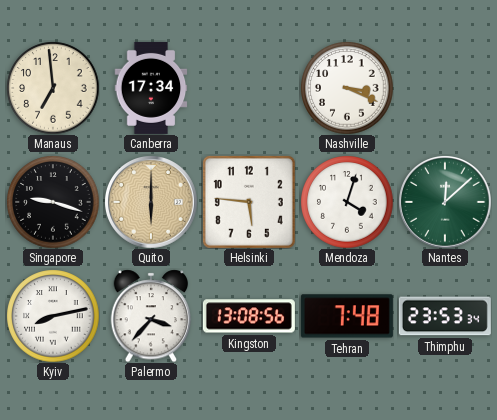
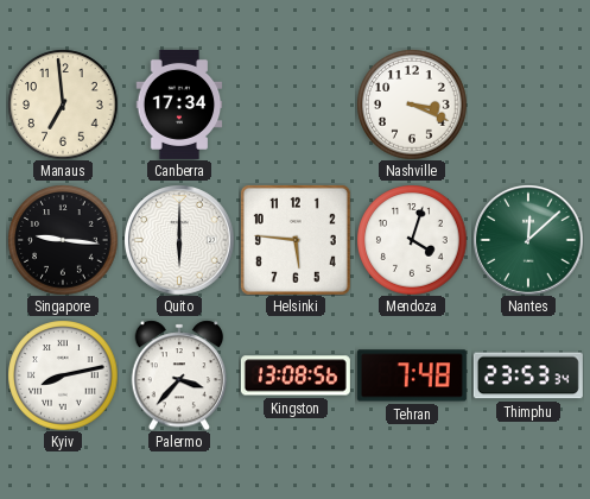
Singapore: 9:18 -> 9:16 (63, 240)
Quito dial: champagne -> white (179, 240)
